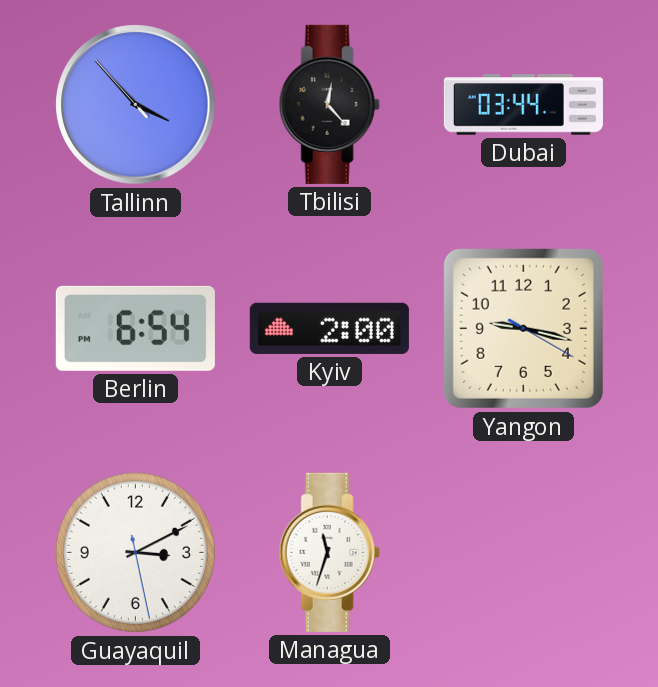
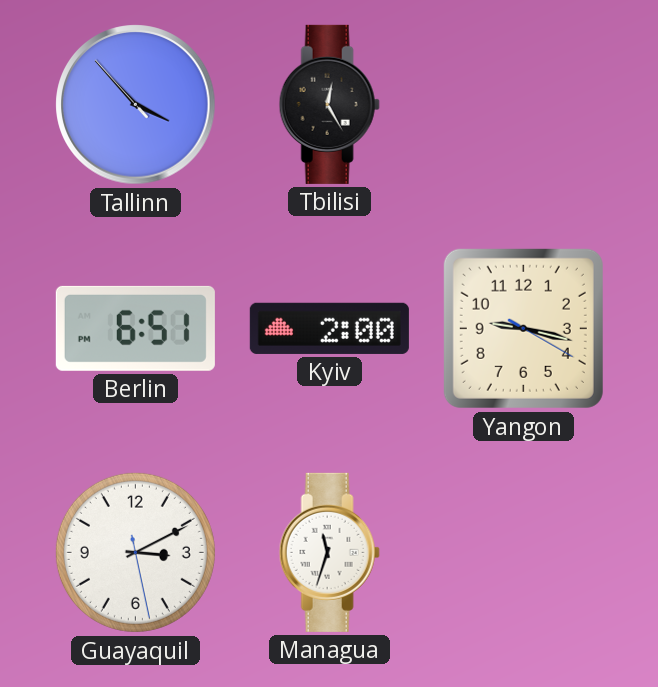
Tbilisi: 12:23 -> 12:25 (329, 104)
Dubai: 03:44 -> none (523, 105)
Berlin: 6:54 -> 6:51 (135, 328)
